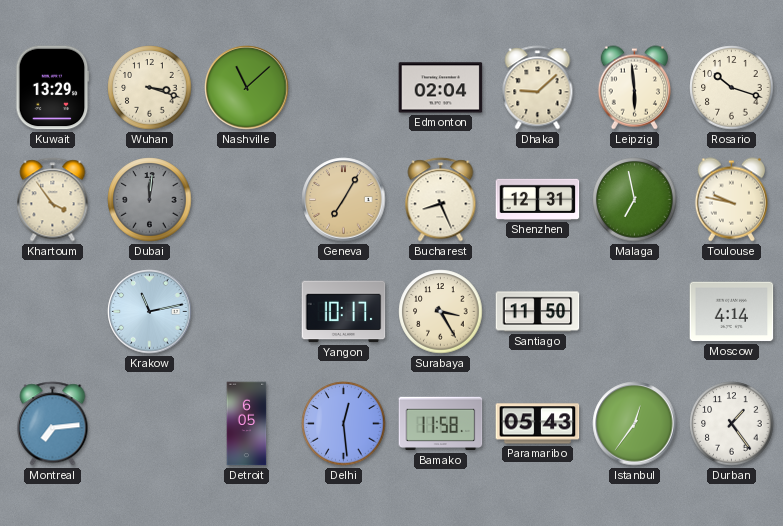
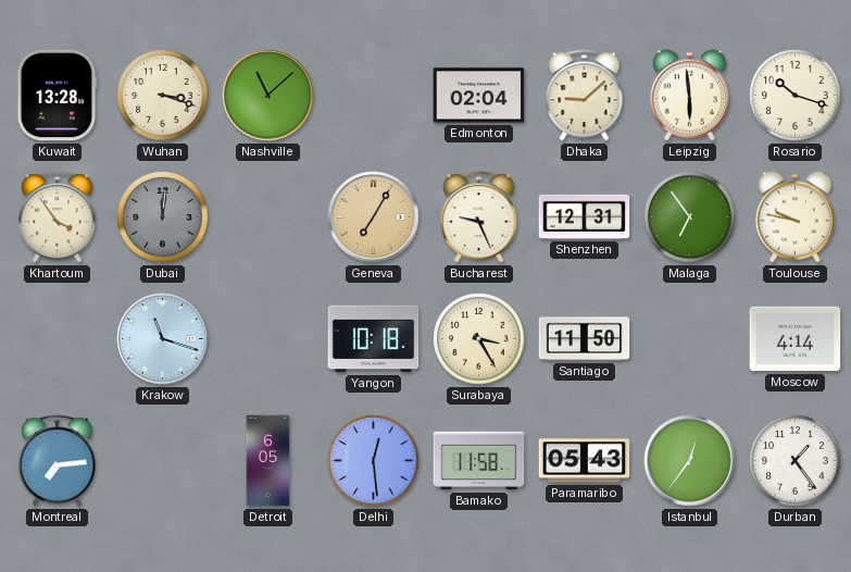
Kuwait: 13:29 -> 13:28 (58, 96)
Bucharest: 8:26 -> 9:26 (479, 217)
Malaga: 6:58 -> 6:54 (690, 217)
Krakow: 11:13 -> 11:18 (163, 339)
Yangon: 10:17 -> 10:18 (374, 339)
